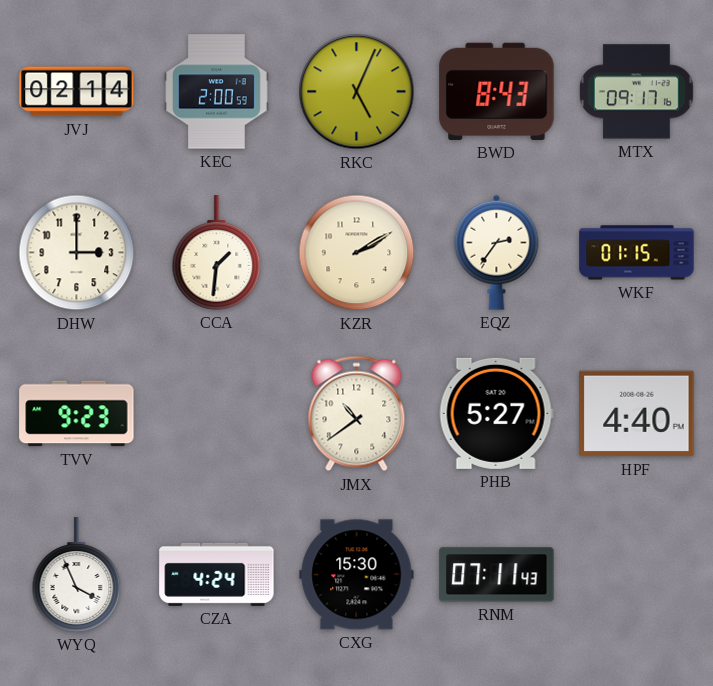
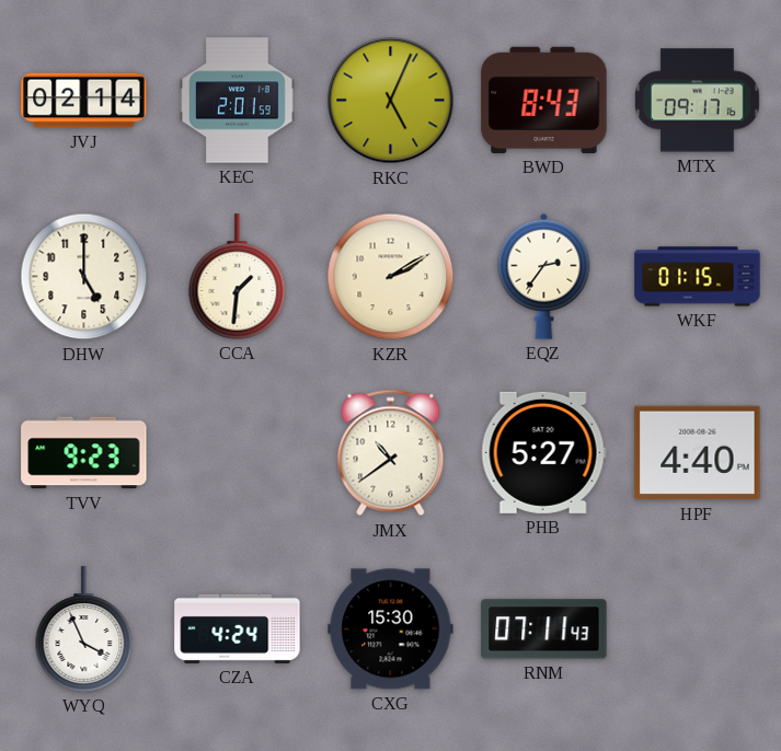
KEC: 2:00 -> 2:01 (238, 101)
DHW: 3:00 -> 5:00 (84, 277)
